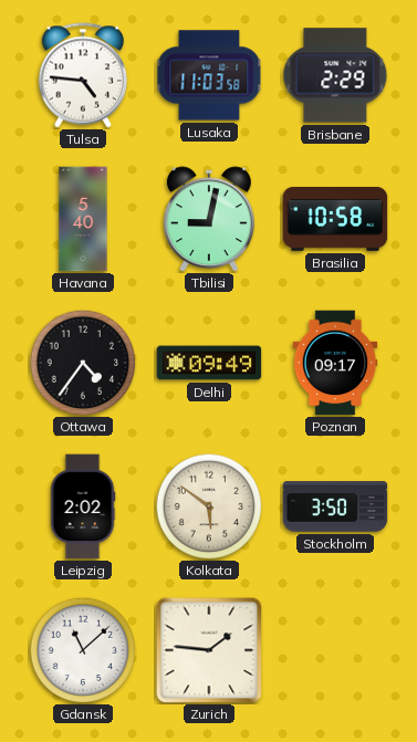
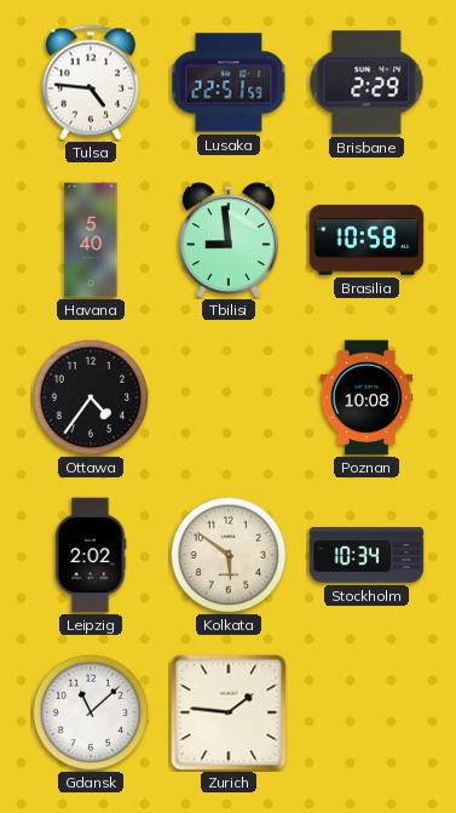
Lusaka: 11:03 -> 22:51 (229, 82)
Tbilisi: 9:02 -> 8:59 (230, 240)
Delhi: 09:49 -> none (209, 363)
Poznan: 09:17 -> 10:08 (366, 397)
Stockholm: 3:50 -> 10:34 (366, 555)
